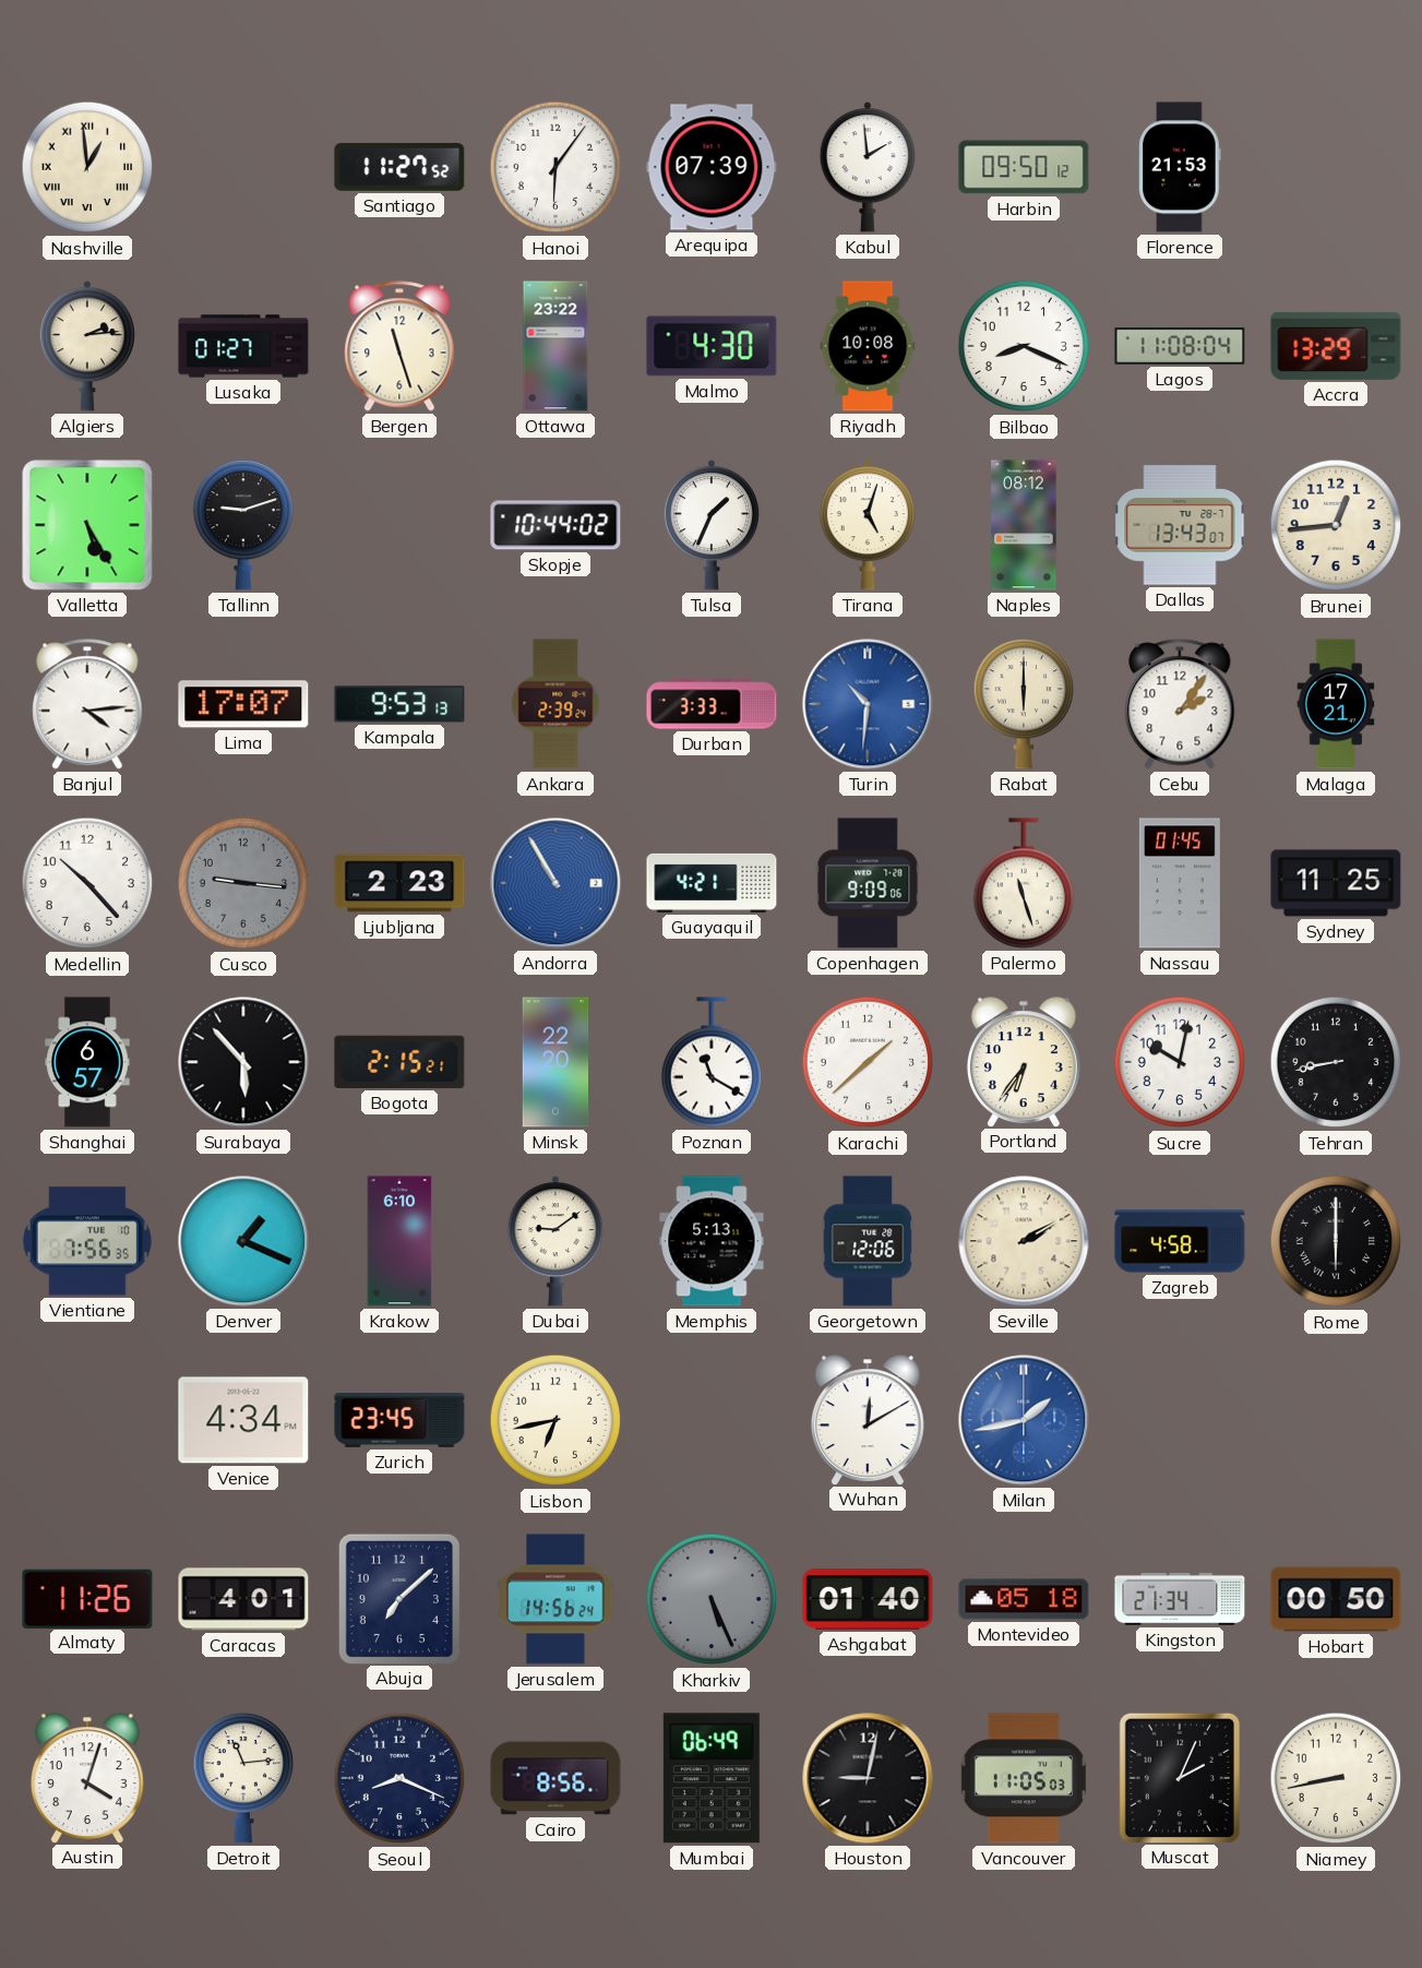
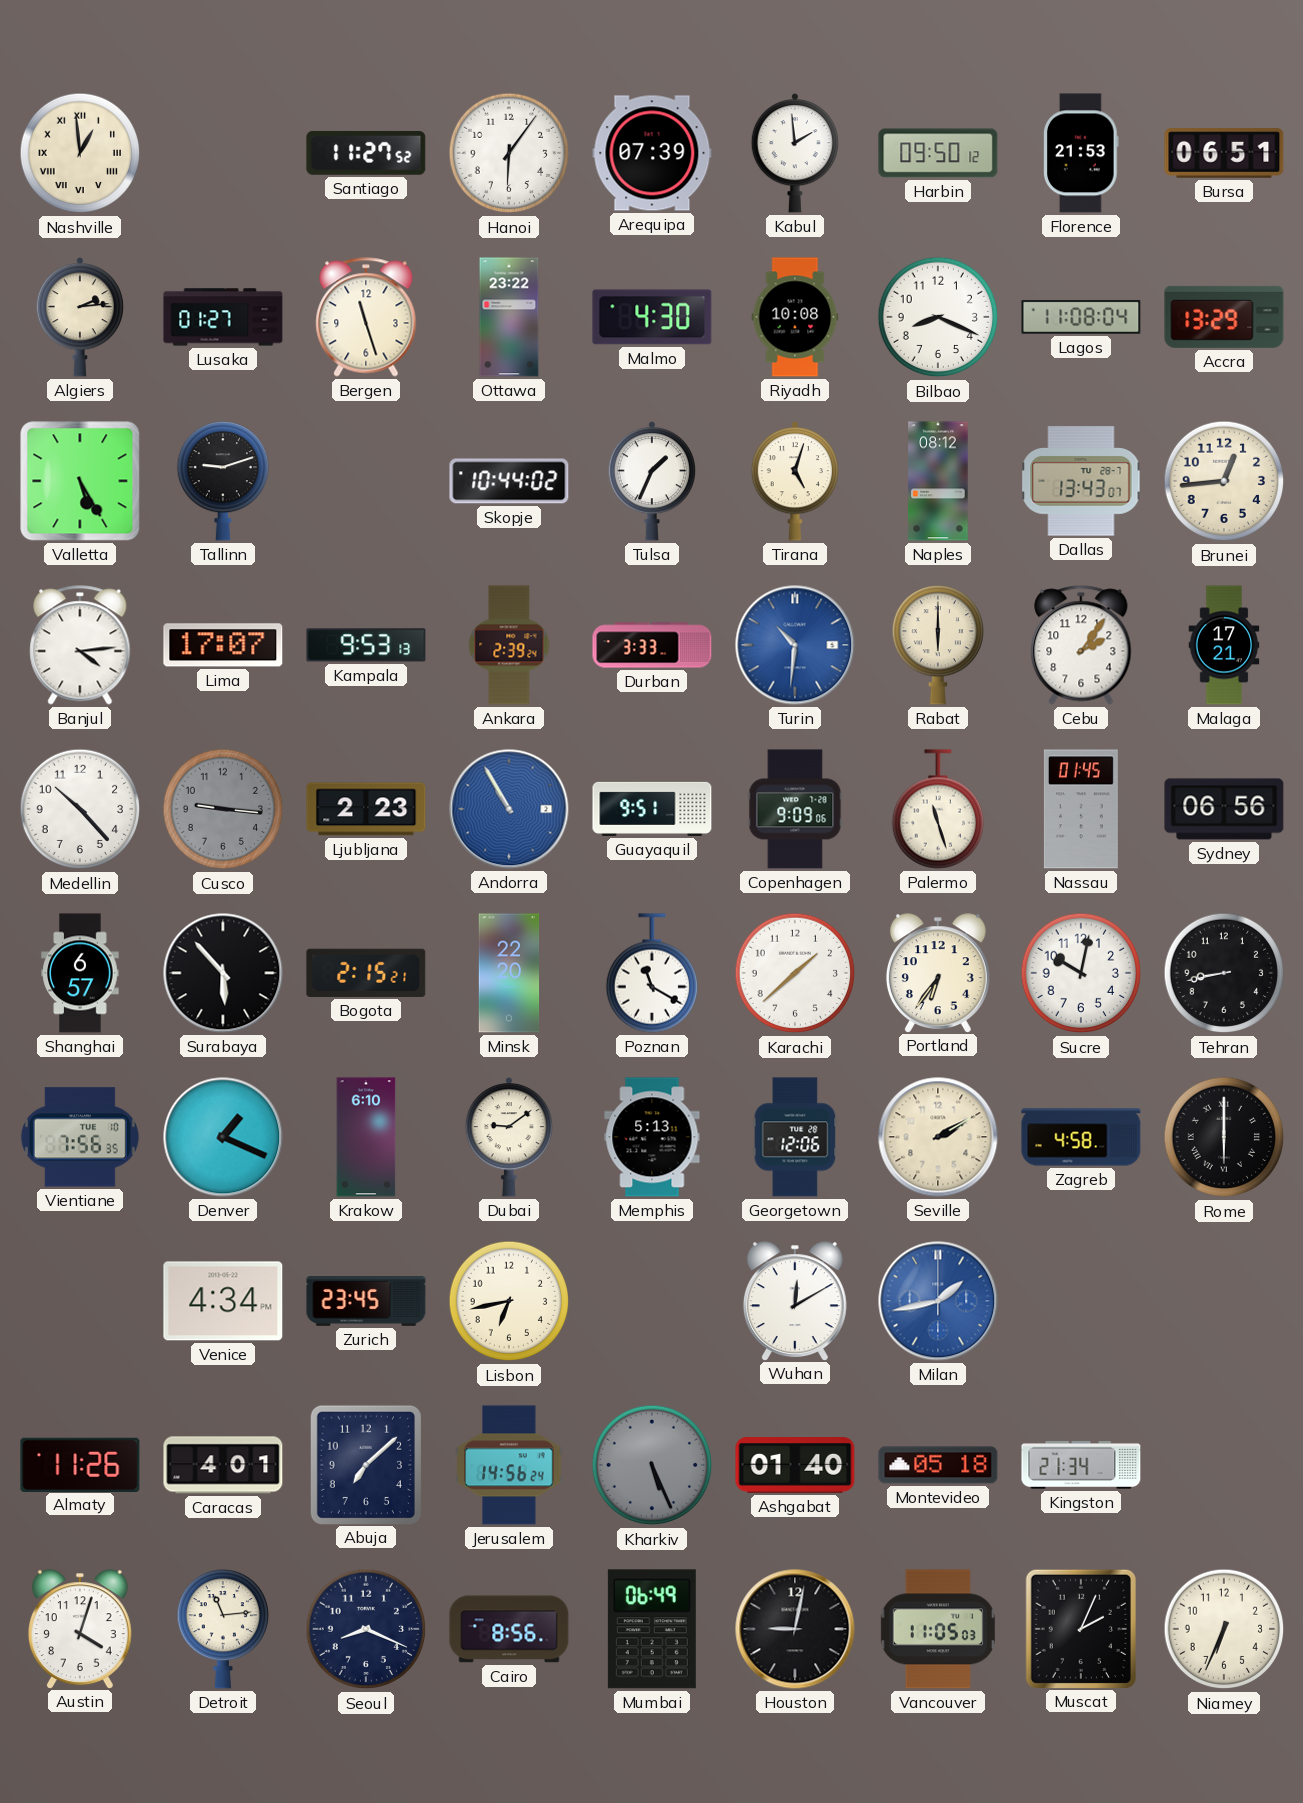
Bursa: none -> 06:51 (1224, 153)
Guayaquil: 4:21 -> 9:51 (652, 809)
Sydney: 11:25 -> 06:56 (1224, 809)
Hobart: 00:50 -> none (1336, 1599)
Niamey: 8:43 -> 6:34 (1224, 1629)
